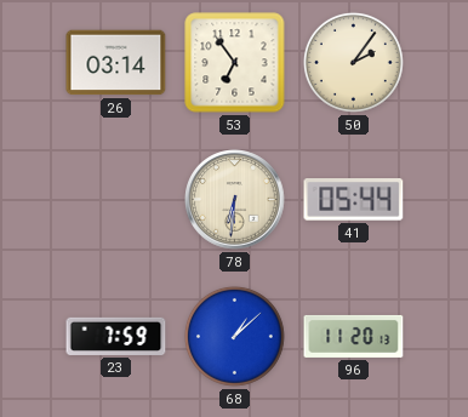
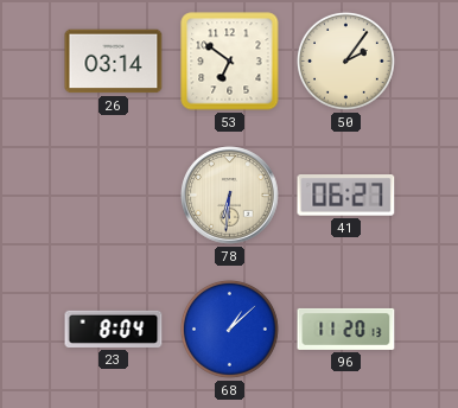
53: 6:54 -> 6:51 (230, 62)
41: 05:44 -> 06:27 (346, 196)
23: 7:59 -> 8:04 (114, 329)
